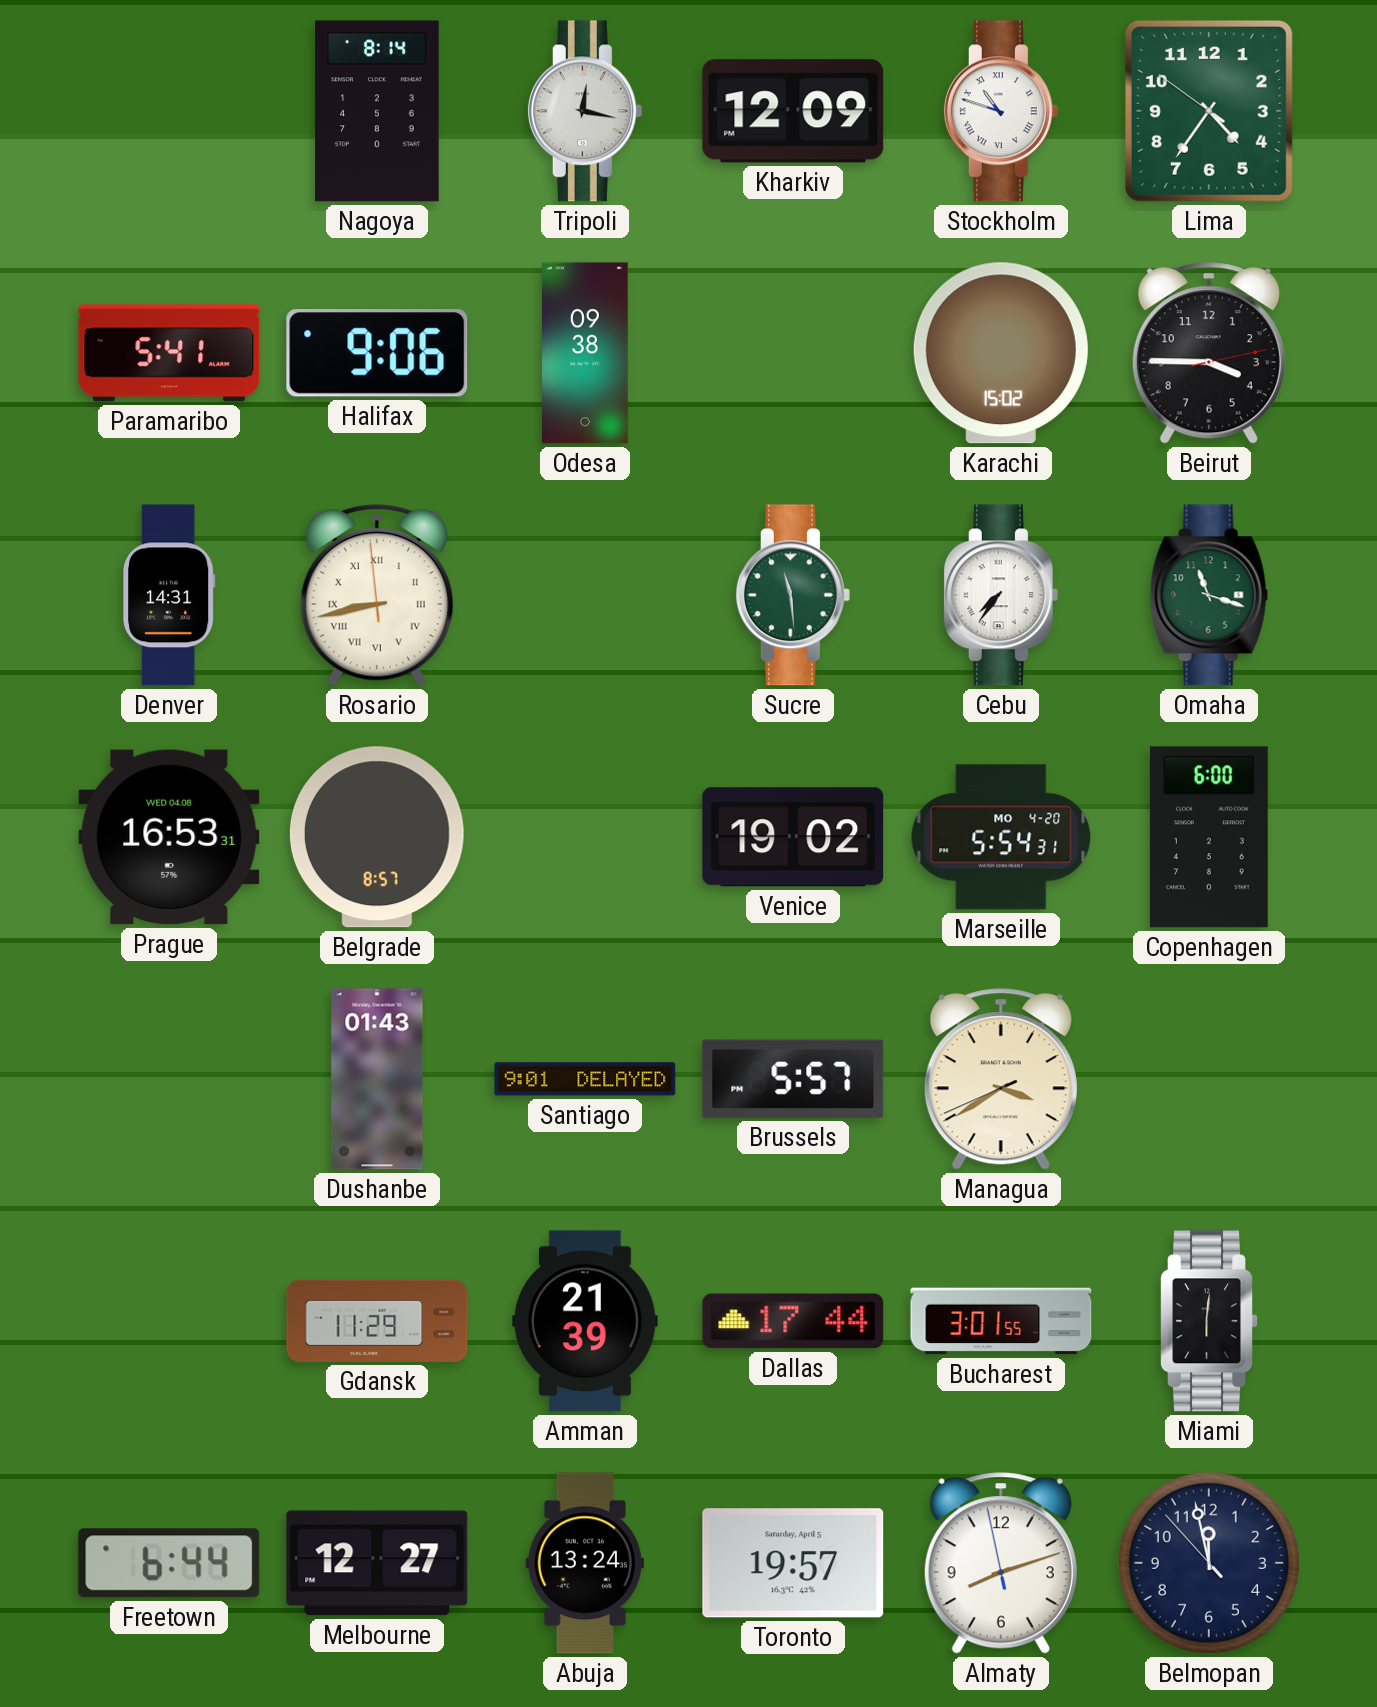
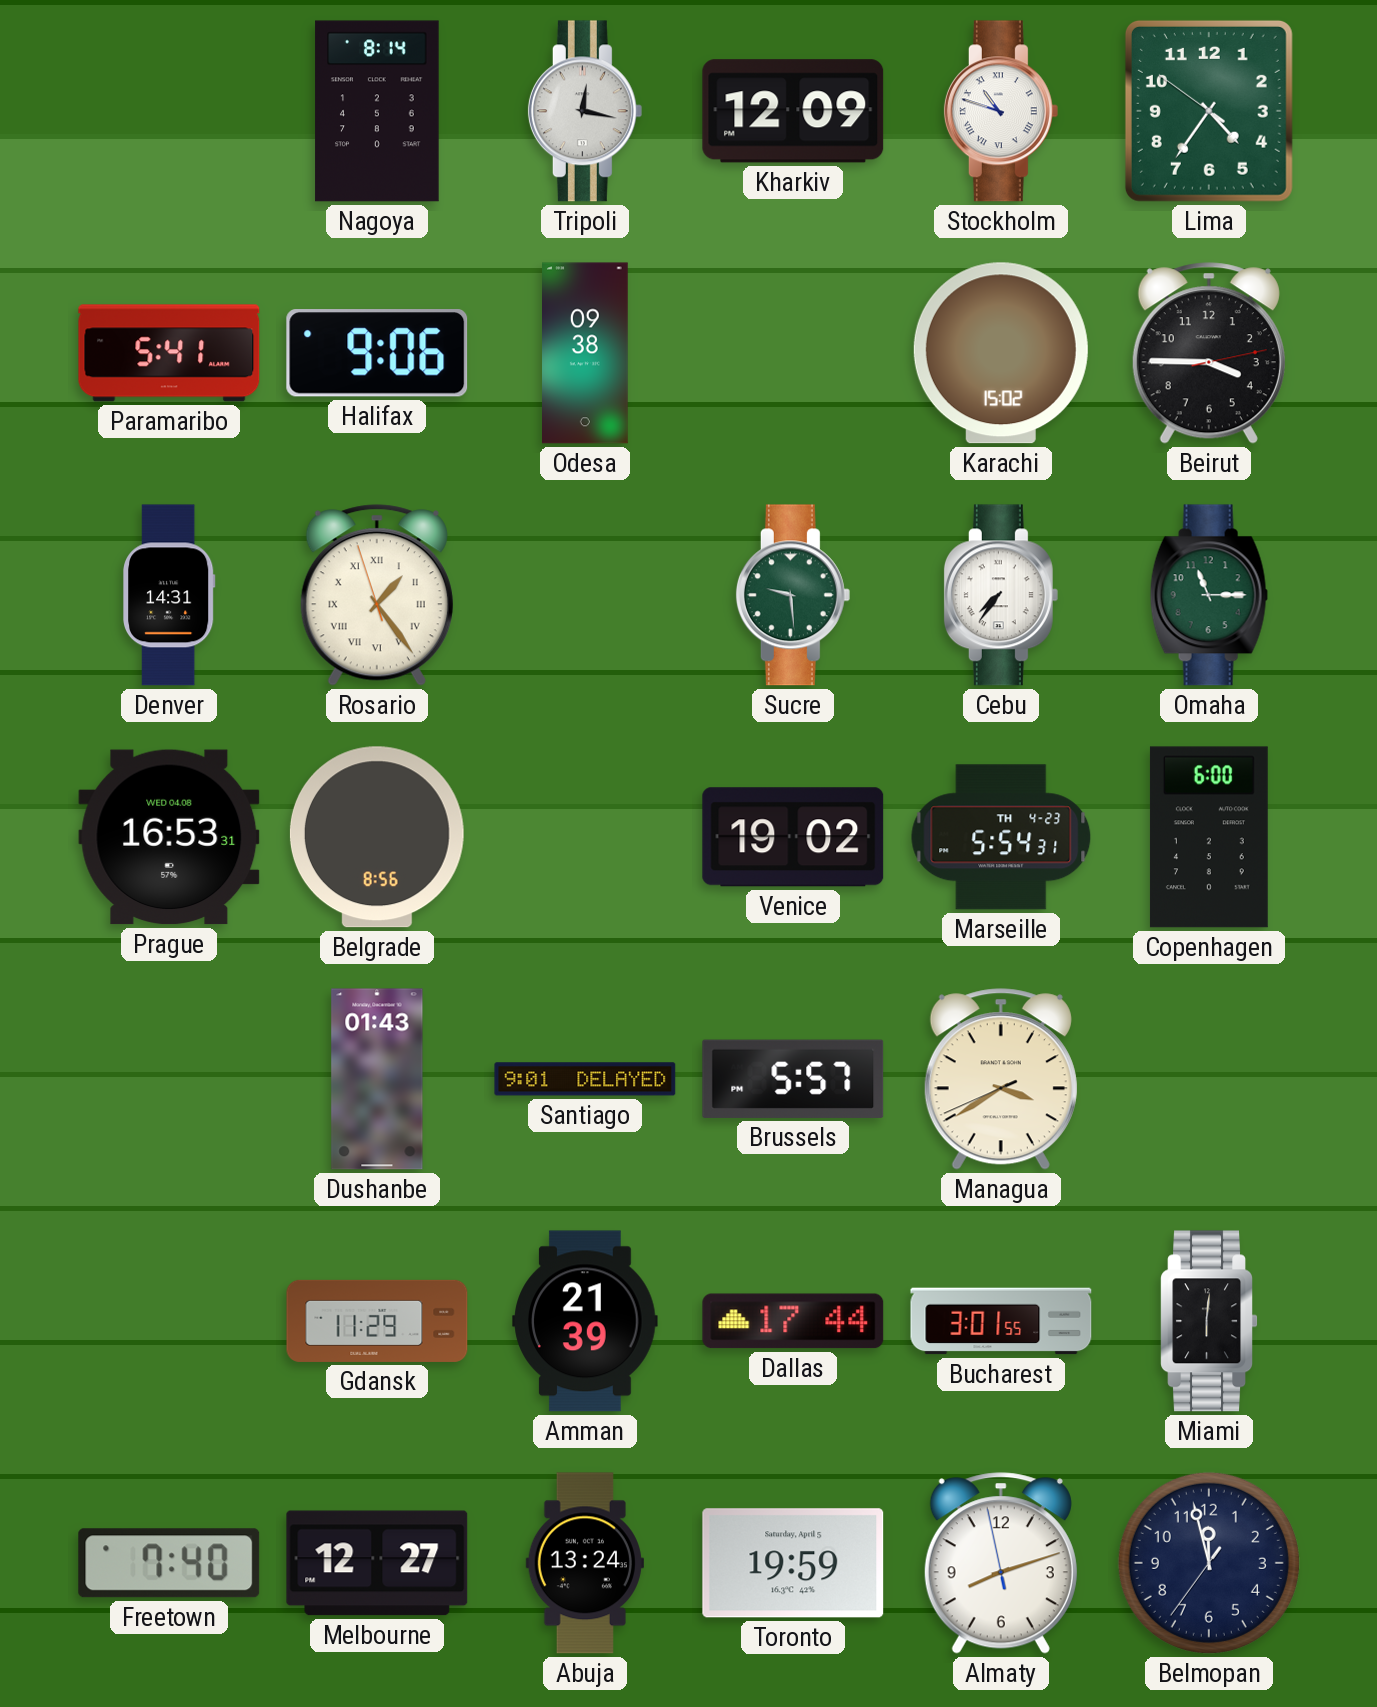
Rosario: 8:42 -> 1:23 (377, 595)
Sucre: 11:29 -> 9:29 (793, 595)
Omaha: 11:18 -> 11:15 (1209, 595)
Belgrade: 8:57 -> 8:56 (377, 837)
Marseille date: MO 4-20 -> TH 4-23 (1001, 837)
Freetown: 6:44 -> 7:40 (169, 1563)
Toronto: 19:57 -> 19:59 (793, 1563)
Belmopan: 11:57:53 -> 11:57:36 (1209, 1563)
